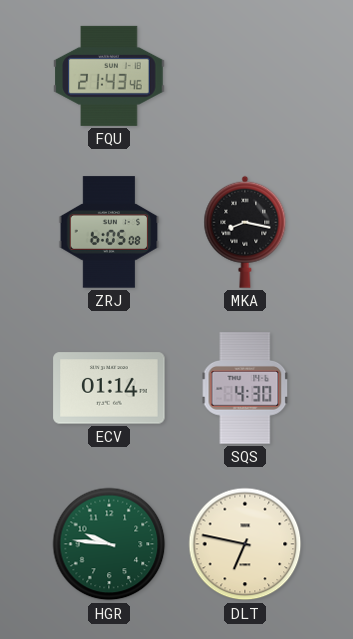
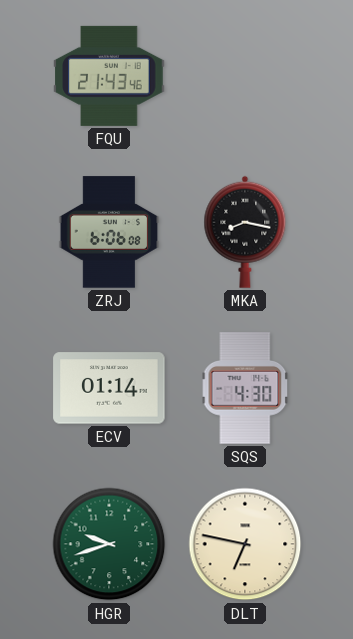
ZRJ: 6:05 -> 6:06 (109, 232)
HGR: 9:46 -> 9:42 (109, 544)
